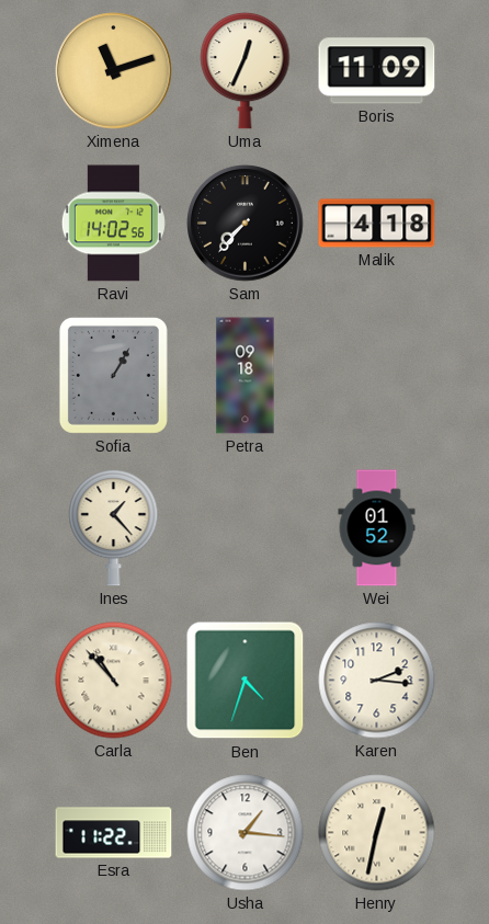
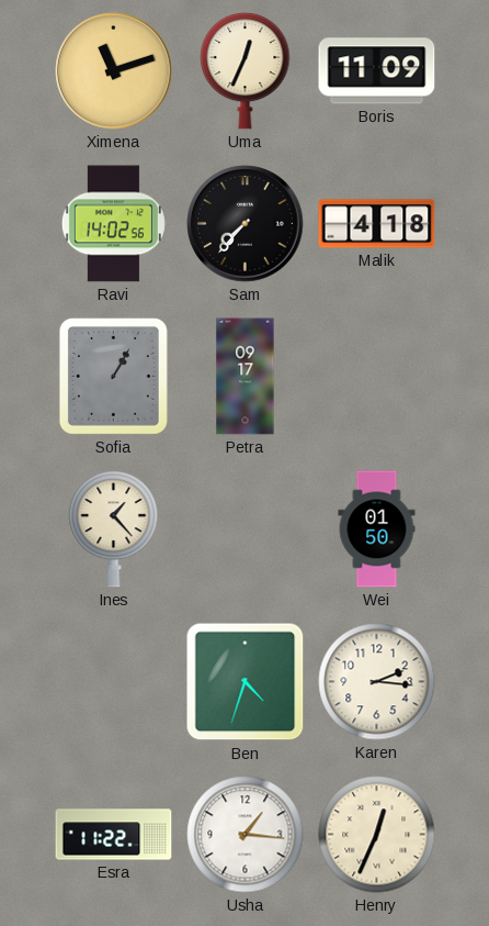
Petra: 09:18 -> 09:17 (246, 377)
Wei: 01:52 -> 01:50 (377, 529)
Carla: 10:53 -> none (114, 681)
Henry: 12:32 -> 12:34 (377, 835)
